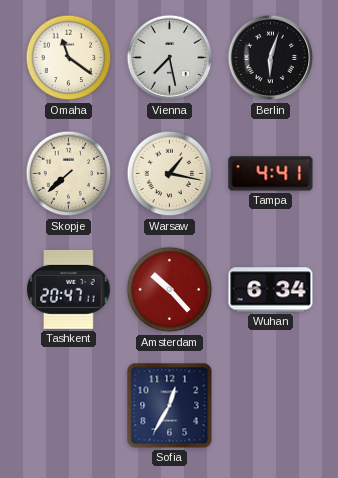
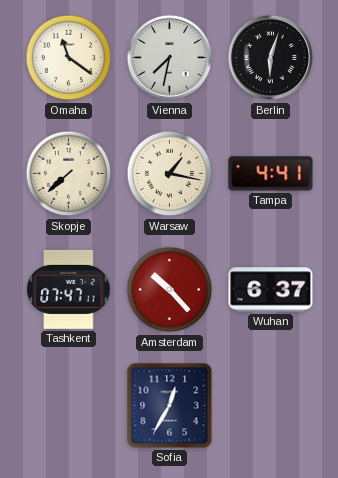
Vienna: 7:28 -> 7:32 (170, 58)
Tashkent: 20:47 -> 07:47 (69, 289)
Wuhan: 6:34 -> 6:37 (271, 290)
